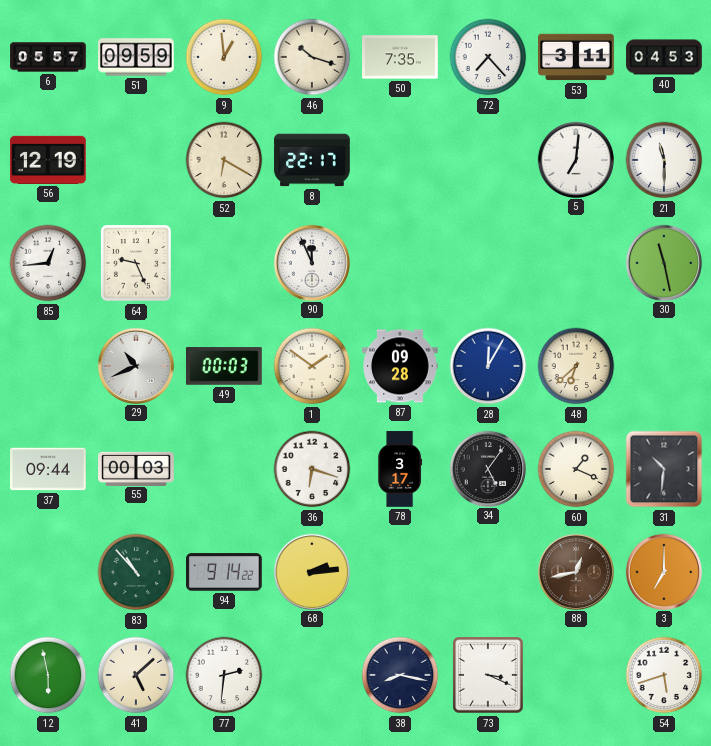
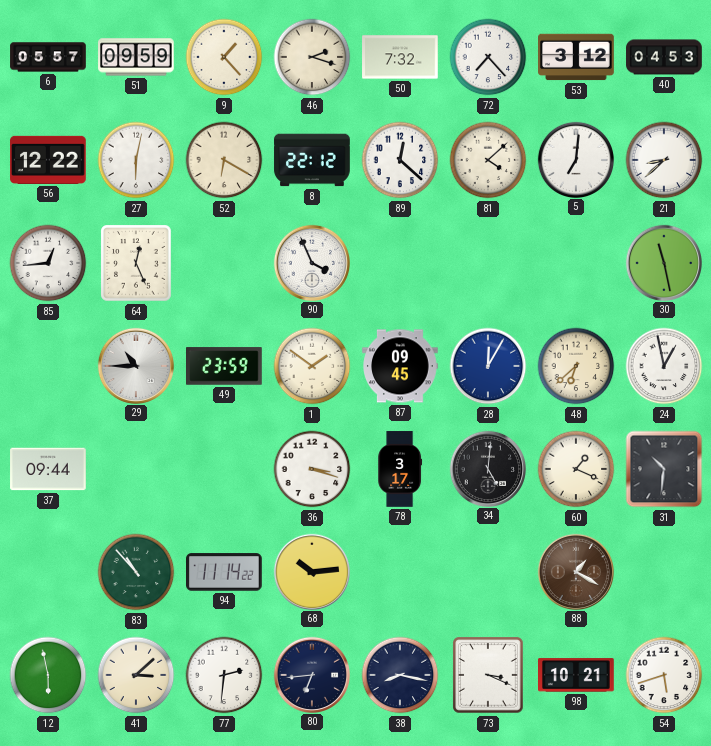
9: 12:59 -> 1:23 (224, 57)
46: 10:18 -> 2:18 (312, 57)
50: 7:35 -> 7:32 (400, 57)
53: 3:11 -> 3:12 (576, 57)
56: 12:19 -> 12:22 (48, 160)
27: none -> 6:02 (136, 160)
8: 22:17 -> 22:12 (312, 160)
89: none -> 12:22 (400, 160)
81: none -> 4:08 (488, 160)
21: 11:30 -> 8:38 (664, 160)
64: 9:26 -> 12:26 (136, 263)
90: 11:56 -> 3:56 (311, 262)
29: 10:41 -> 10:45 (135, 365)
49: 00:03 -> 23:59 (224, 366)
87: 09:28 -> 09:45 (400, 366)
24: none -> 12:58 (664, 366)
55: 00:03 -> none (136, 468)
36: 6:18 -> 3:18 (312, 469)
34: 5:06 -> 5:01 (487, 468)
94: 9:14 -> 11:14 (224, 572)
68: 2:14 -> 10:14 (311, 571)
88: 12:43 -> 1:20 (575, 571)
3: 7:00 -> none (663, 571)
41: 5:08 -> 3:08 (136, 675)
80: none -> 6:44 (311, 674)
98: none -> 10:21 (576, 675)
